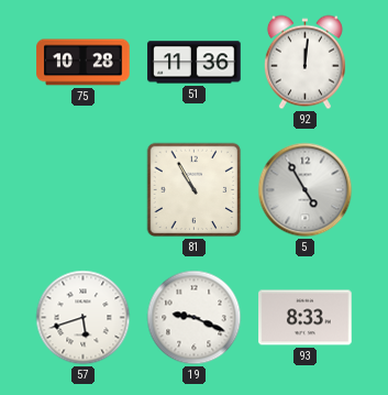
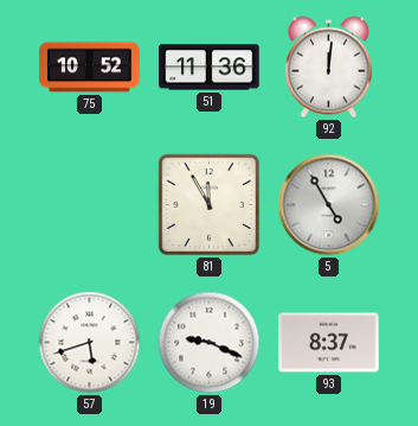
75: 10:28 -> 10:52 (90, 68)
81: 10:55 -> 11:55 (210, 205)
93: 8:33 -> 8:37 (329, 343)
